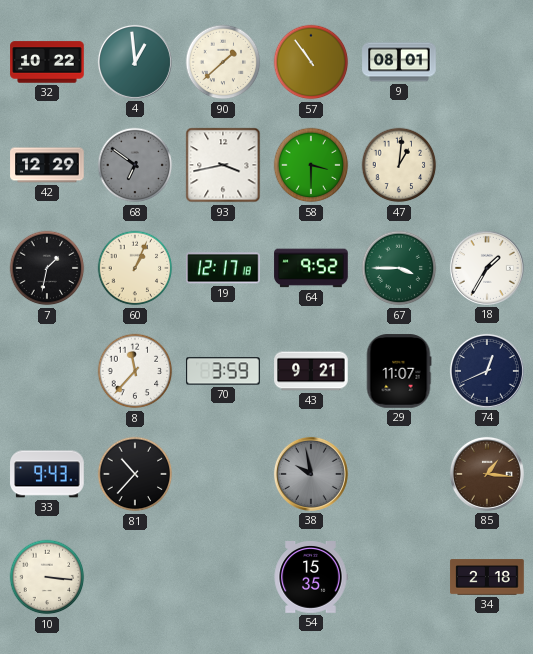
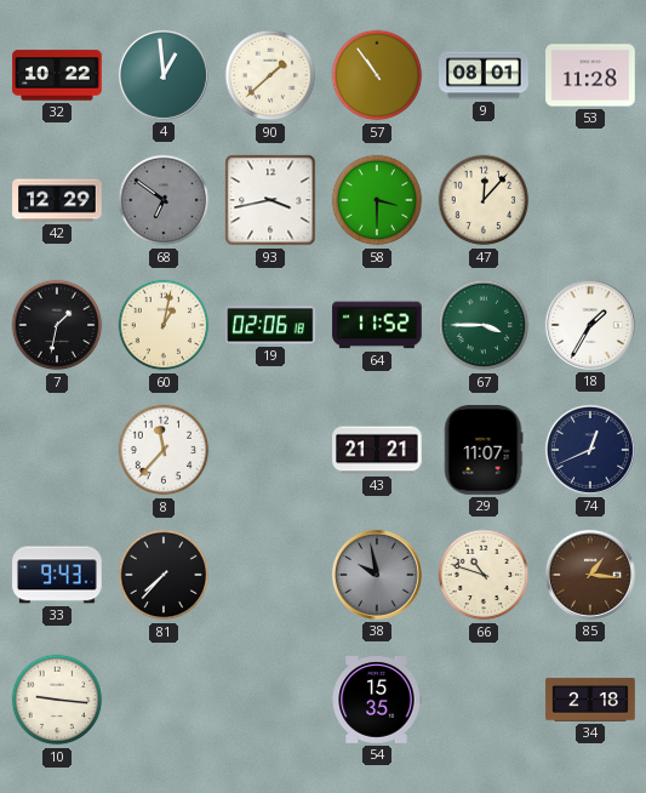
53: none -> 11:28 (590, 75)
47: 1:01 -> 12:07 (484, 200)
60: 1:04 -> 1:02 (164, 325)
19: 12:17 -> 02:06 (270, 325)
64: 9:52 -> 11:52 (377, 325)
70: 3:59 -> none (223, 371)
43: 9:21 -> 21:21 (377, 450)
81: 10:37 -> 7:37 (164, 575)
66: none -> 10:48 (484, 575)
10: 3:16 -> 9:16 (57, 700)
